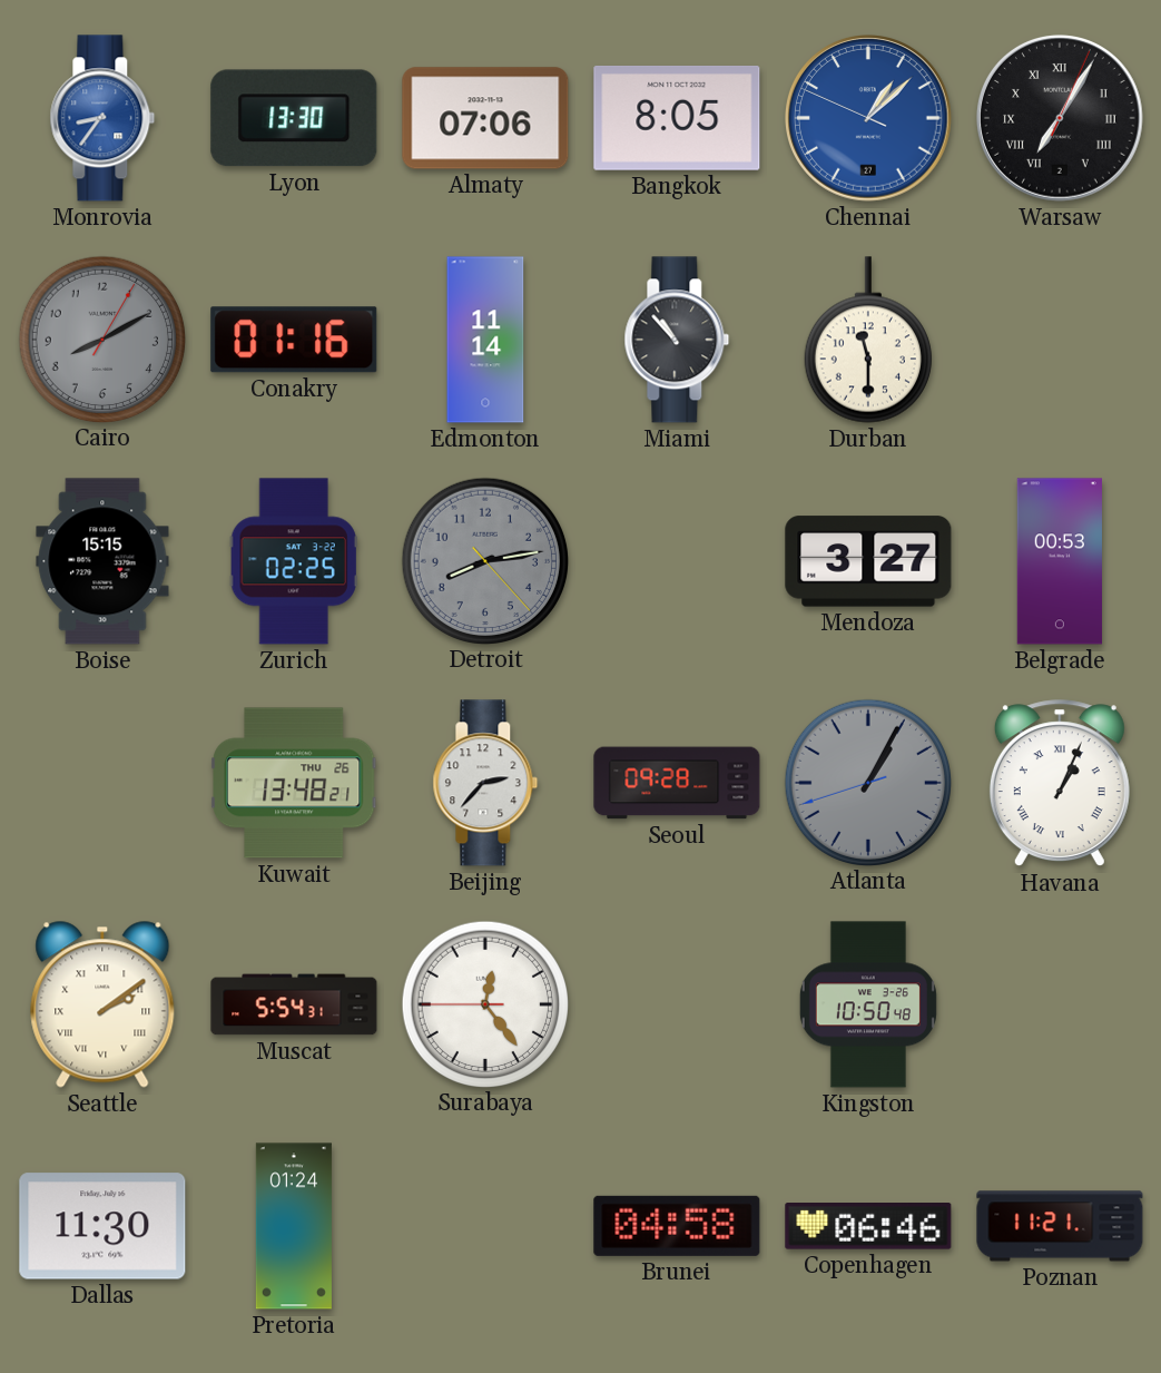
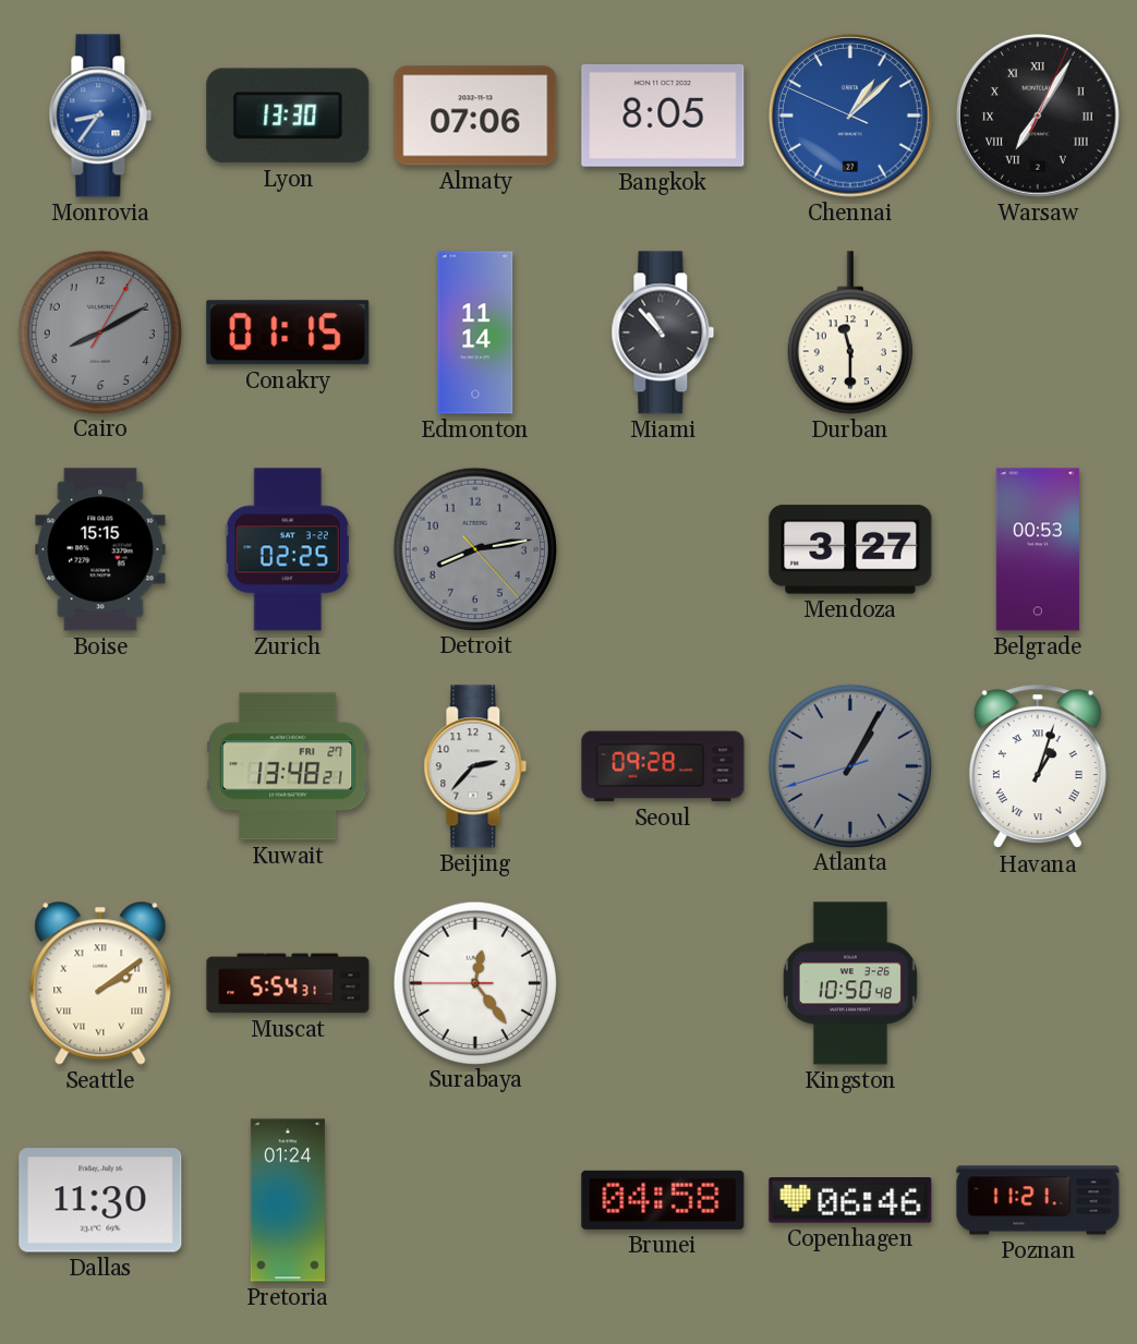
Conakry: 01:16 -> 01:15 (288, 332)
Kuwait date: THU 26 -> FRI 27 (289, 766)
Havana: 1:04 -> 1:03 (1038, 767)
